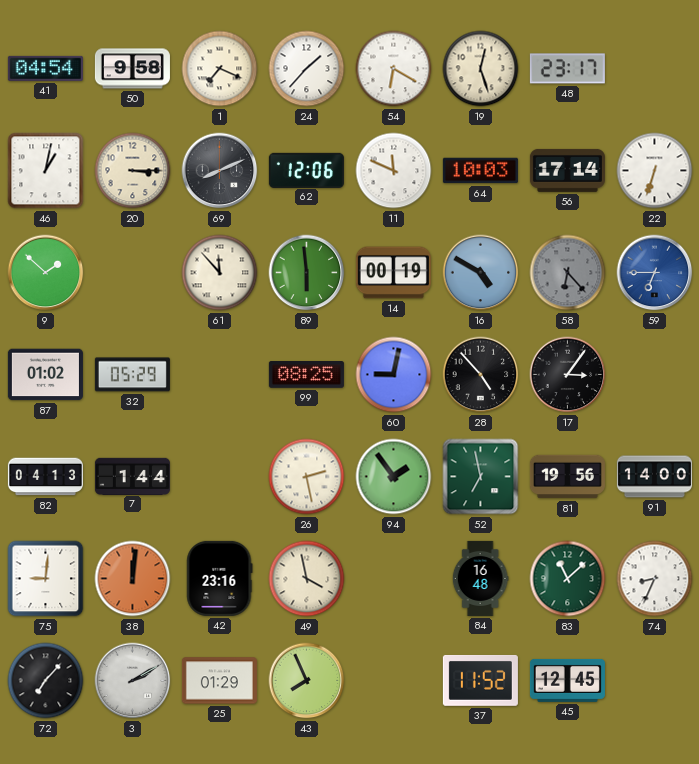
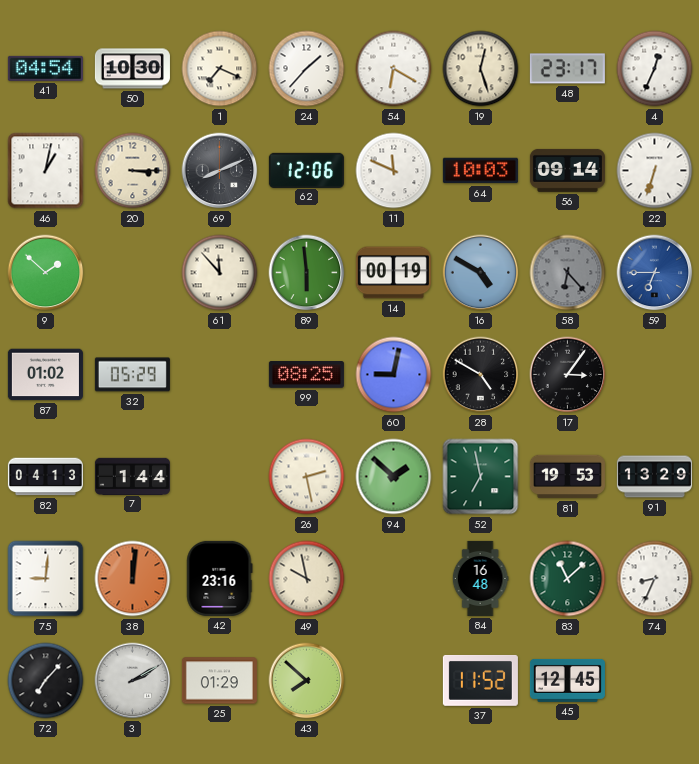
50: 9:58 -> 10:30 (132, 69)
4: none -> 12:34 (655, 69)
56: 17:14 -> 09:14 (567, 170)
28: 4:53 -> 4:50 (481, 375)
94: 1:54 -> 1:52 (394, 477)
81: 19:56 -> 19:53 (567, 477)
91: 14:00 -> 13:29 (654, 477)
49: 3:58 -> 9:58 (307, 579)
43: 7:56 -> 7:52 (307, 681)
